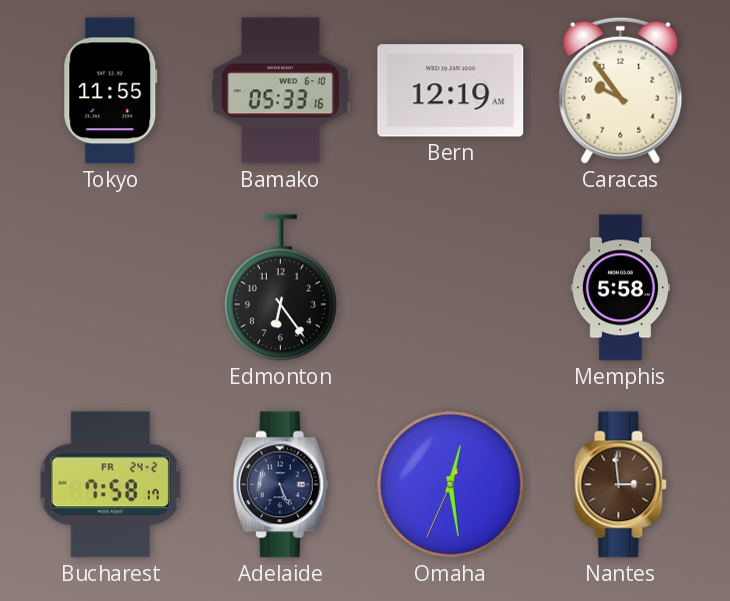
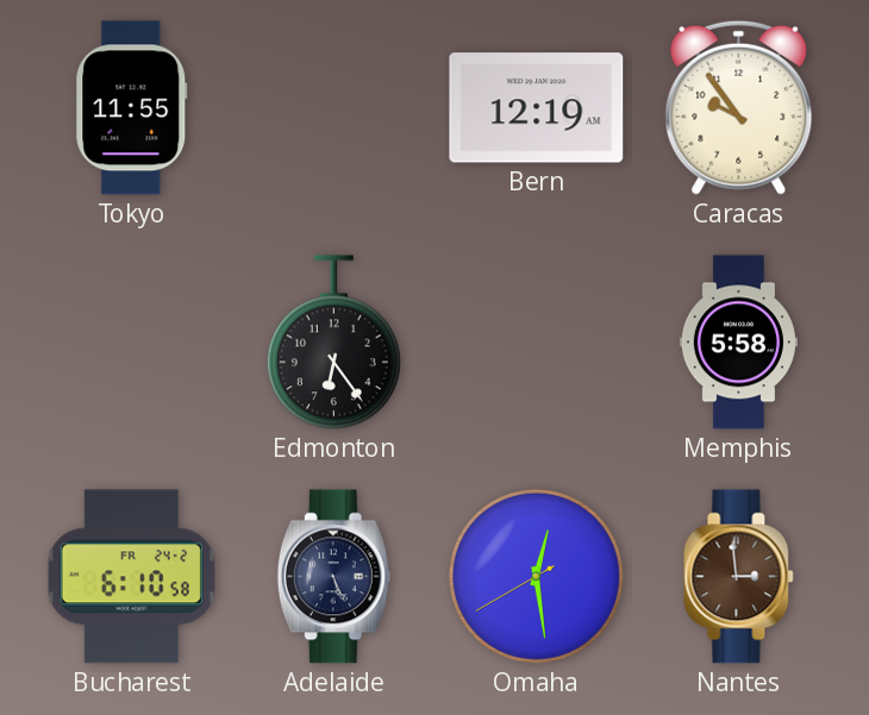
Bamako: 05:33 -> none (280, 91)
Bucharest: 7:58 -> 6:10 (131, 577)
Omaha: 12:28:34 -> 12:28:40 (536, 576)
